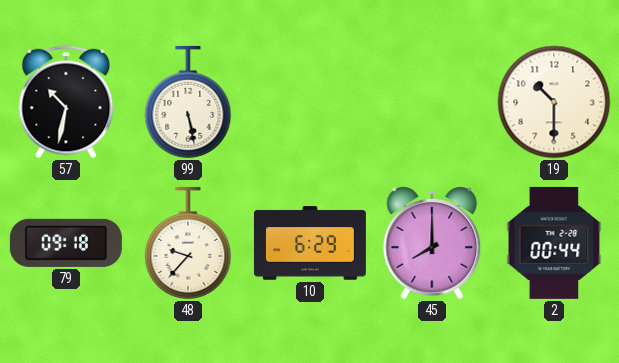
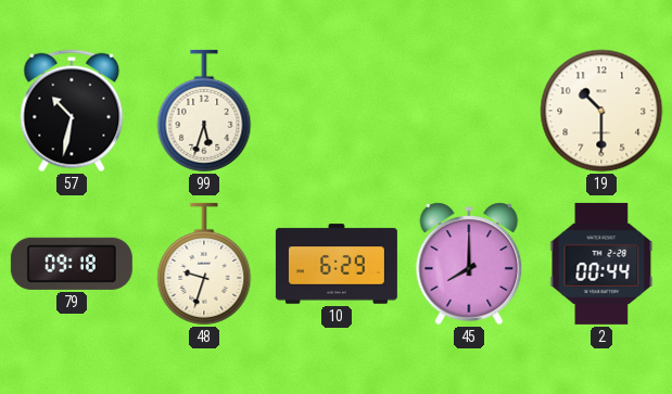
99: 5:28 -> 5:33 (204, 111)
48: 9:37 -> 9:33 (204, 264)
